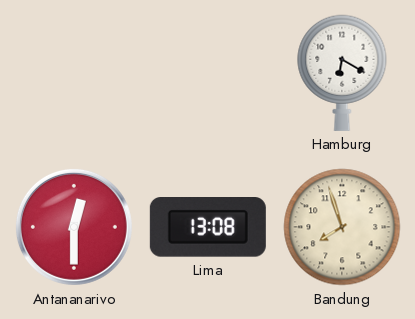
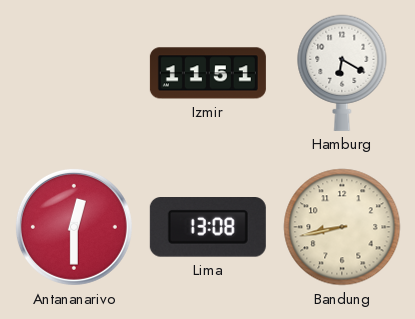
Izmir: none -> 11:51 (208, 73)
Bandung: 7:57 -> 8:43 (342, 227)
